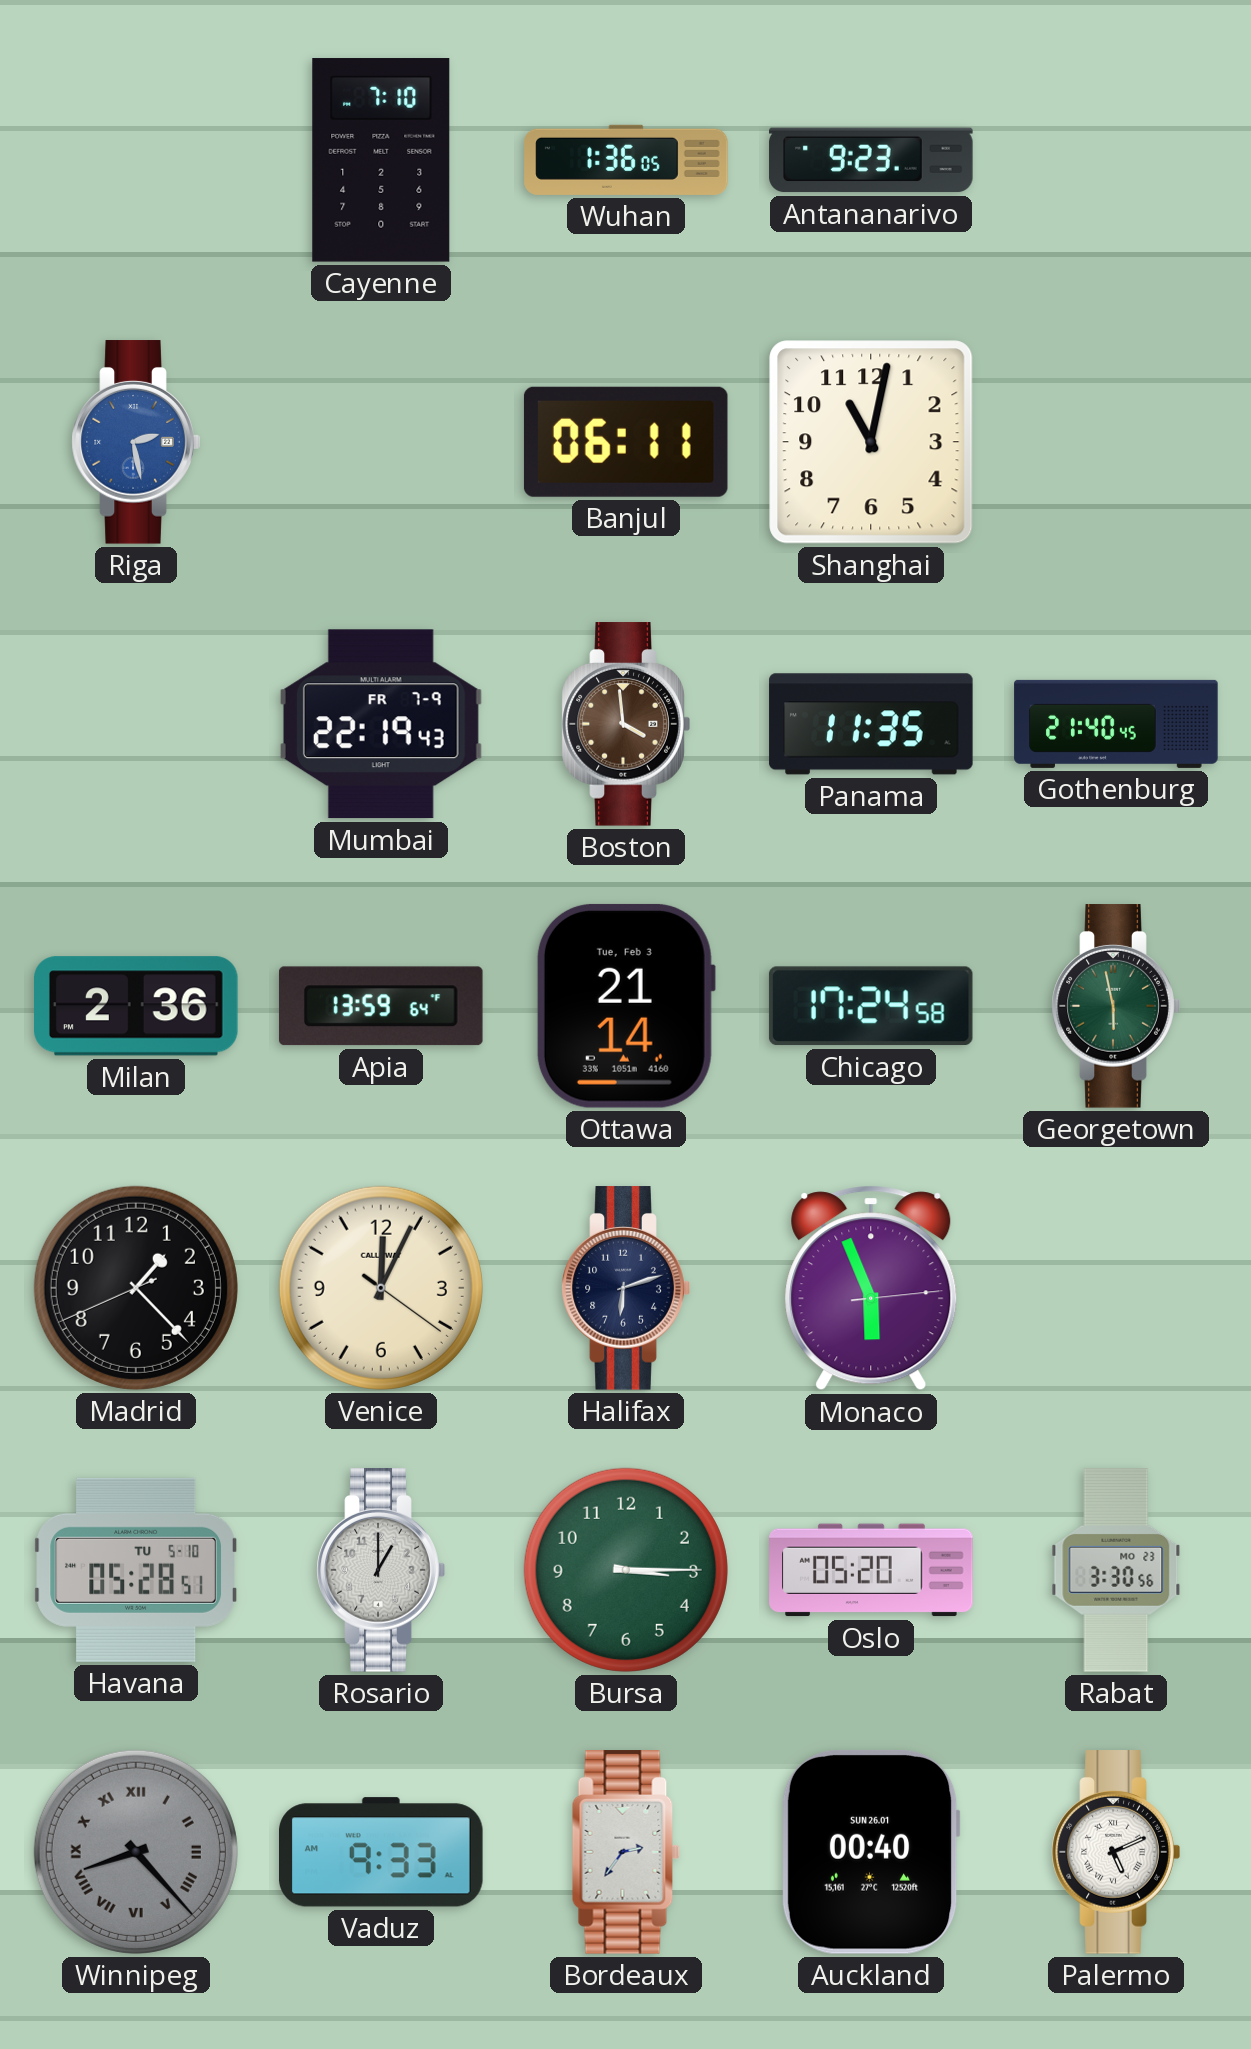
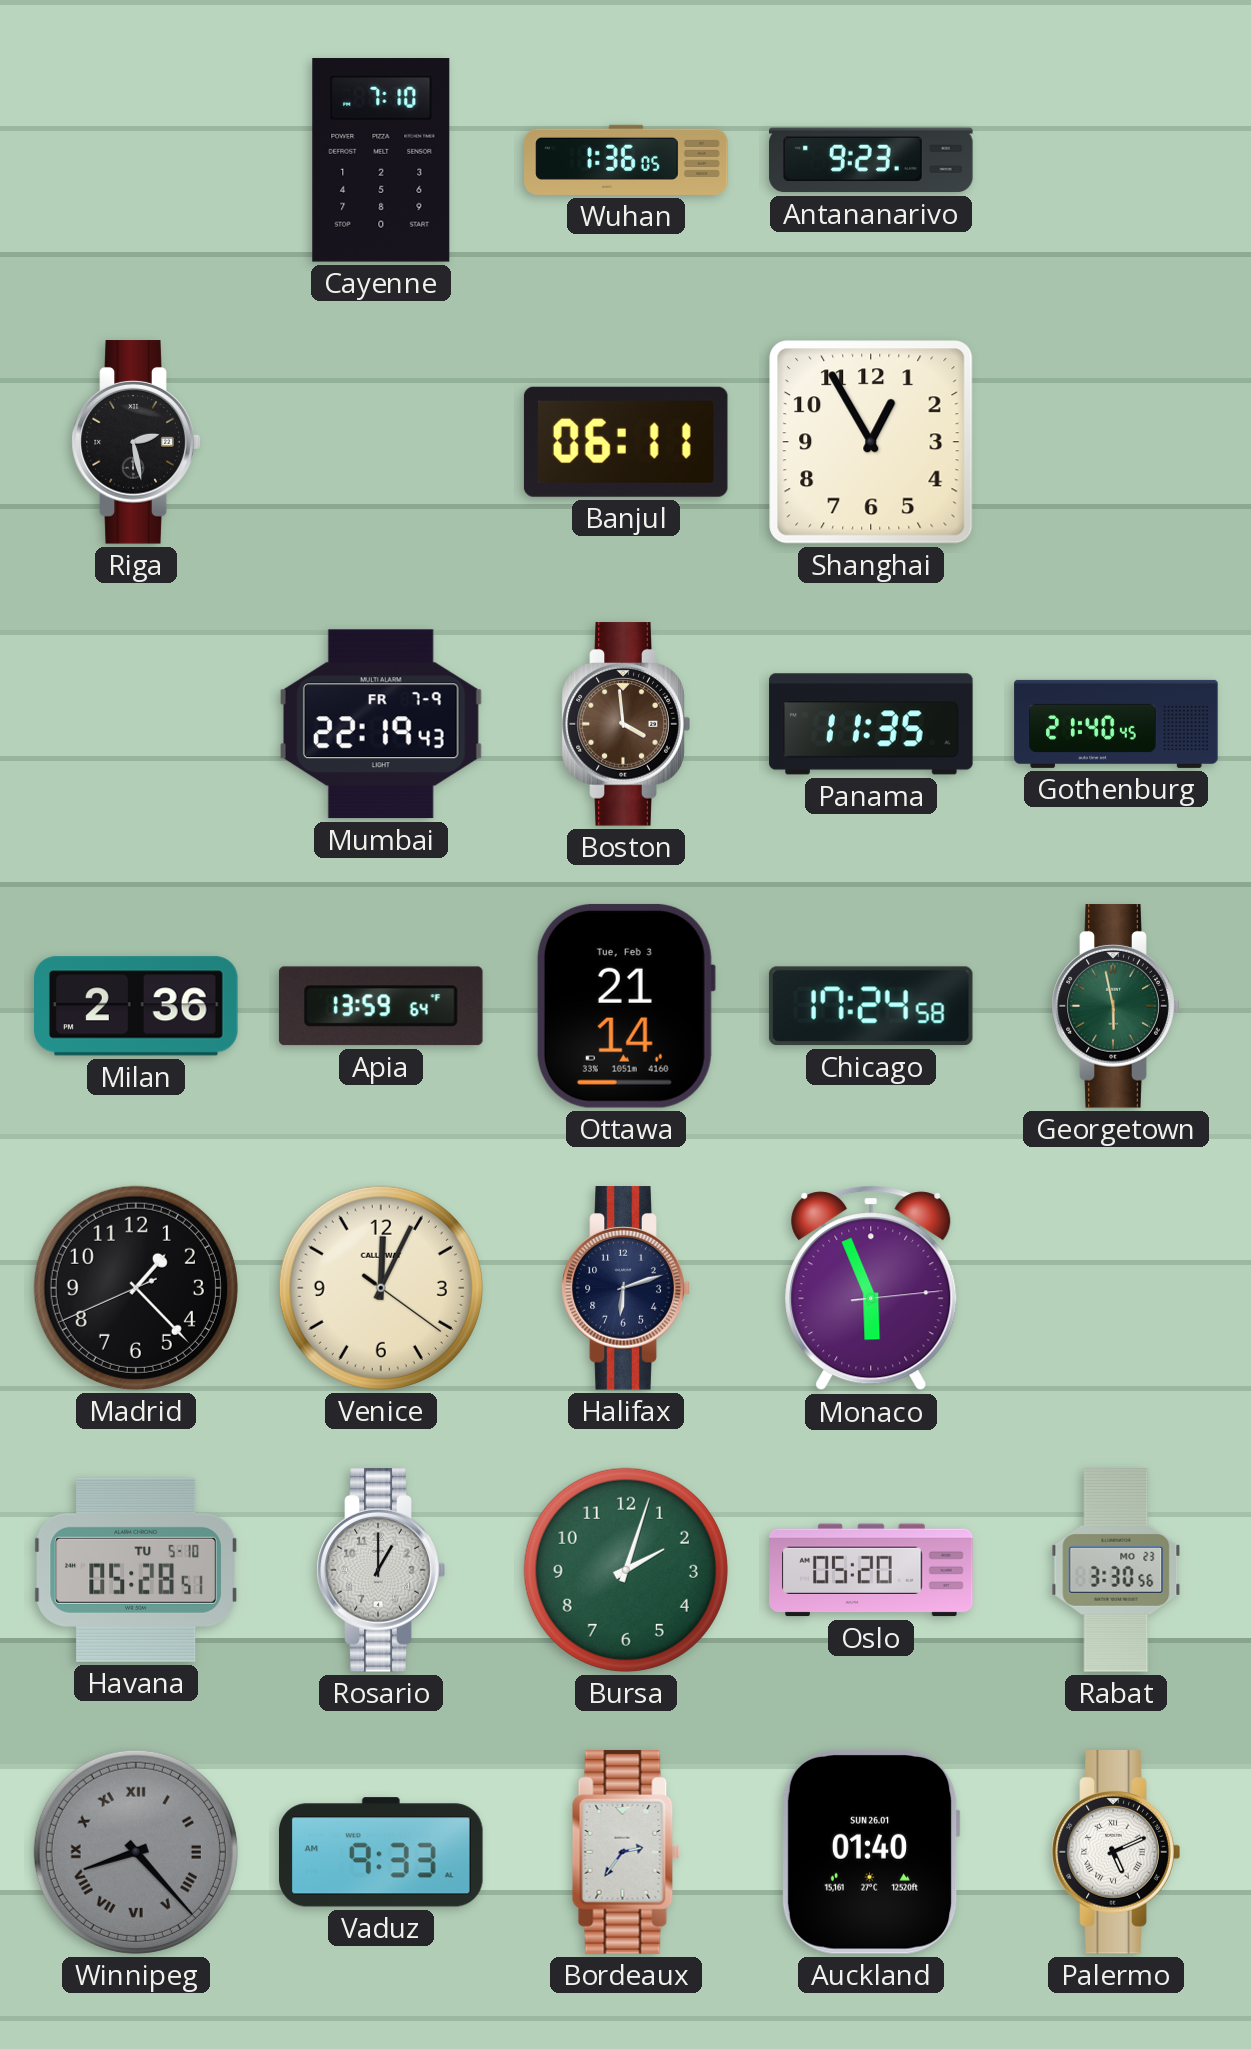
Riga dial: blue -> black (136, 442)
Shanghai: 11:02 -> 12:55 (871, 442)
Bursa: 3:15 -> 2:03 (626, 1570)
Auckland: 00:40 -> 01:40 (871, 1852)
